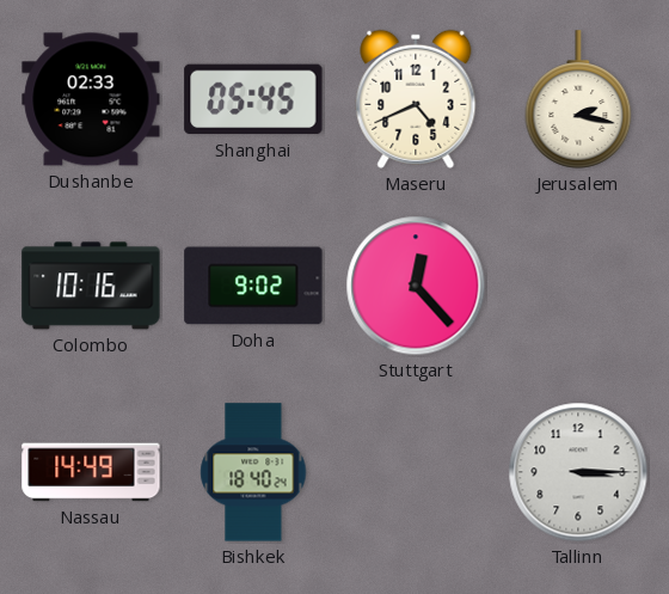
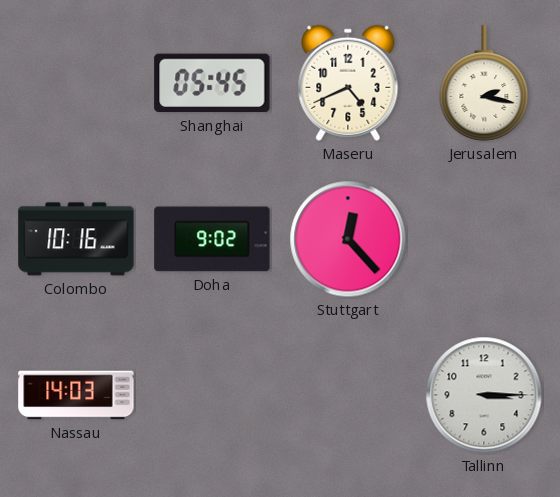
Dushanbe: 02:33 -> none (91, 99)
Nassau: 14:49 -> 14:03 (76, 395)
Bishkek: 18:40 -> none (253, 472)
